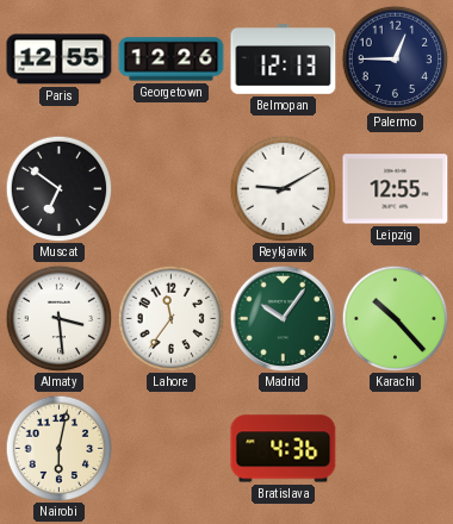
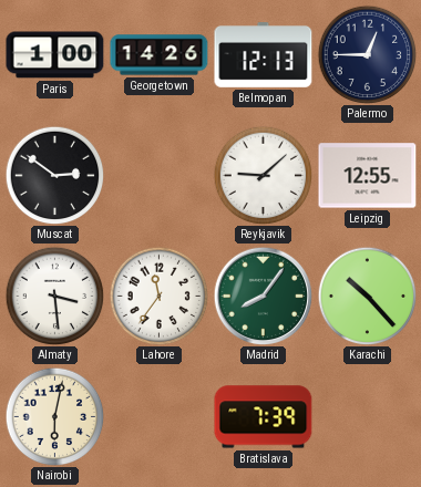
Paris: 12:55 -> 1:00 (55, 55)
Georgetown: 12:26 -> 14:26 (160, 55)
Muscat: 6:51 -> 2:51 (54, 175)
Reykjavik: 9:10 -> 9:08 (263, 175)
Madrid: 10:06 -> 8:06 (263, 296)
Bratislava: 4:36 -> 7:39 (264, 417)
